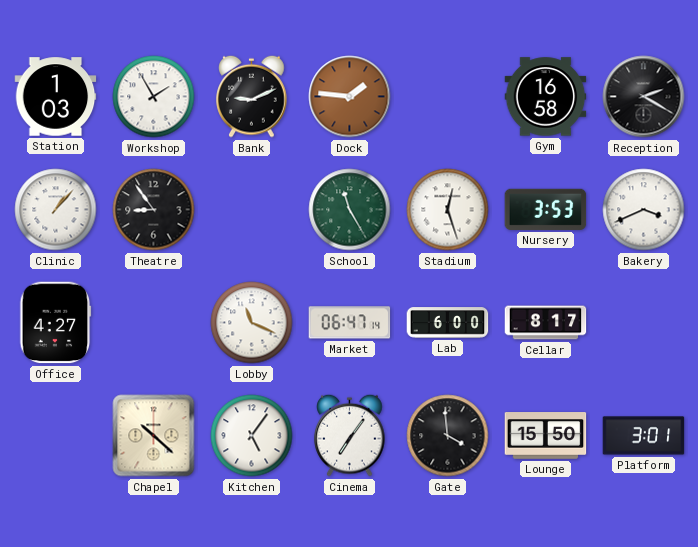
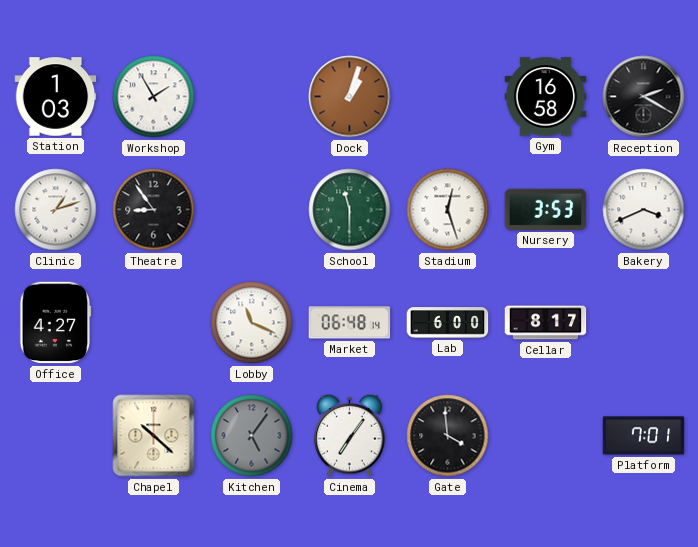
Bank: 9:11 -> none (252, 96)
Dock: 1:46 -> 1:03 (350, 97)
Clinic: 1:07 -> 1:12 (56, 210)
School: 11:25 -> 11:30 (350, 210)
Market: 06:47 -> 06:48 (350, 323)
Kitchen dial: white -> grey (252, 436)
Lounge: 15:50 -> none (546, 436)
Platform: 3:01 -> 7:01 (644, 436)
